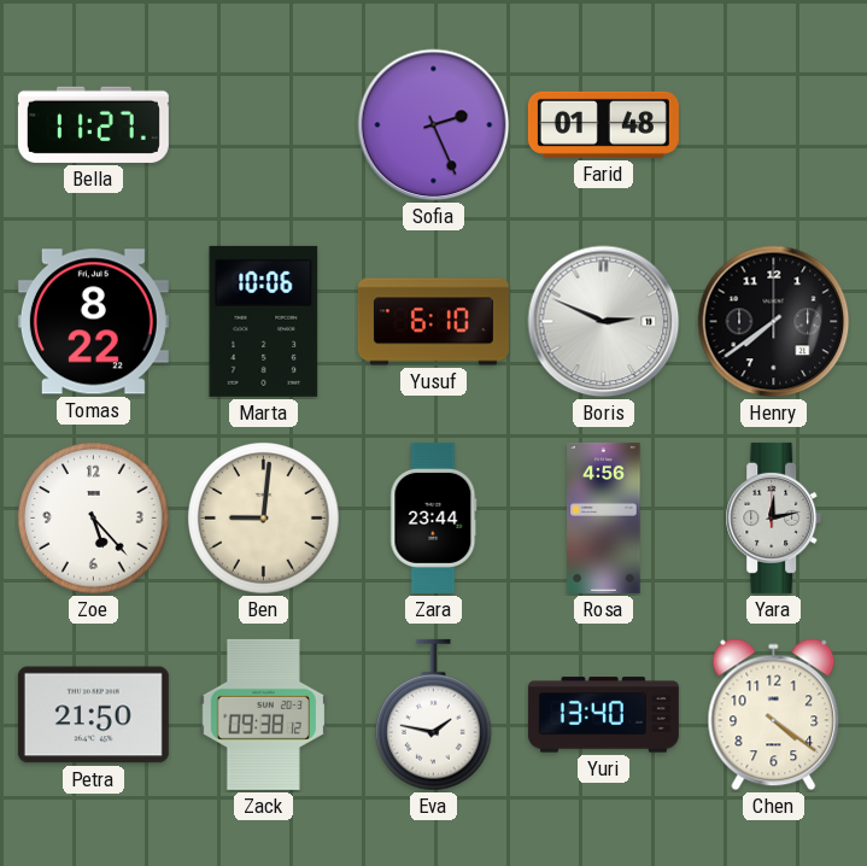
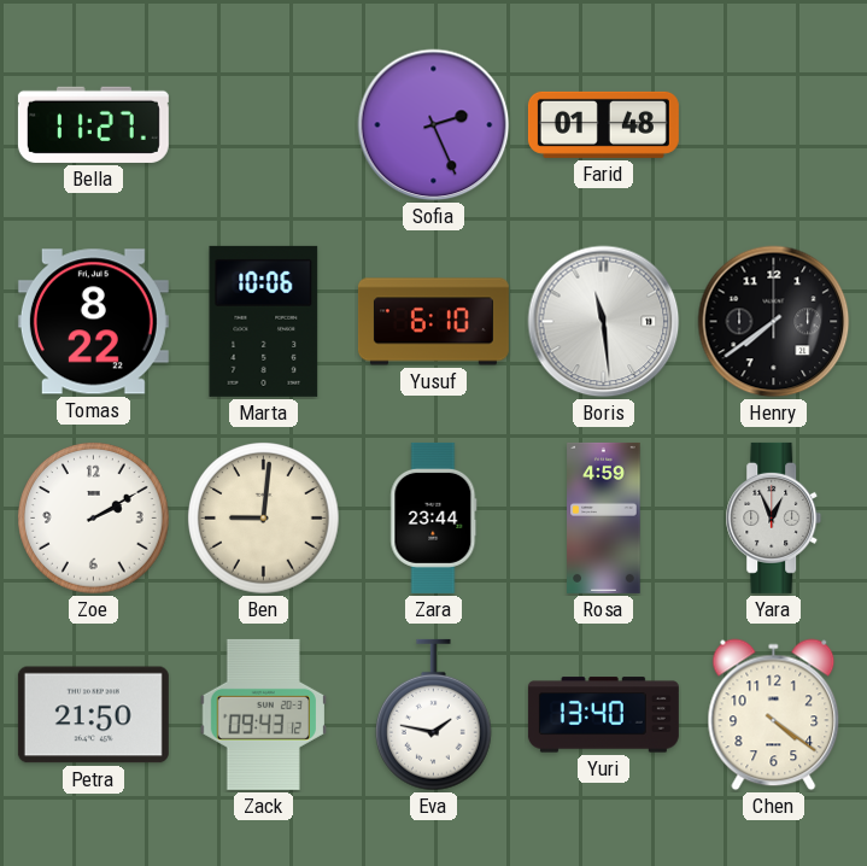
Boris: 2:49 -> 11:29 (604, 322)
Zoe: 5:23 -> 2:10 (94, 519)
Rosa: 4:56 -> 4:59 (604, 517)
Yara: 12:13 -> 12:56 (774, 517)
Zack: 09:38 -> 09:43 (263, 714)
